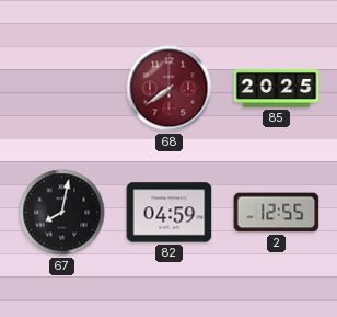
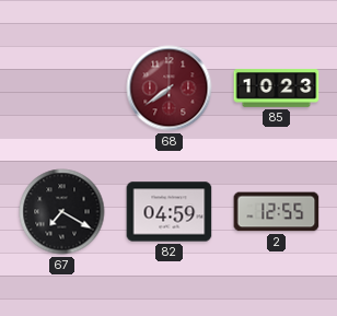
85: 20:25 -> 10:23 (277, 89)
67: 8:02 -> 7:20 (62, 212)
